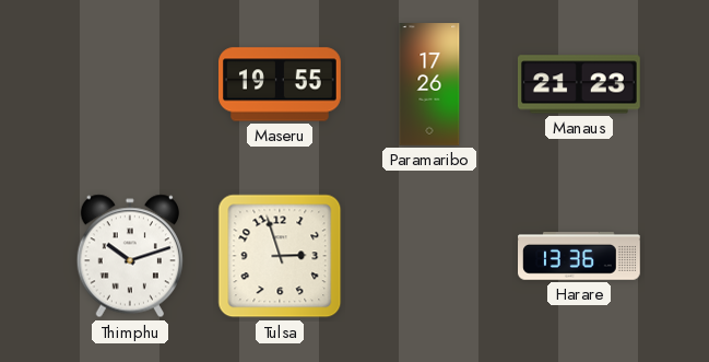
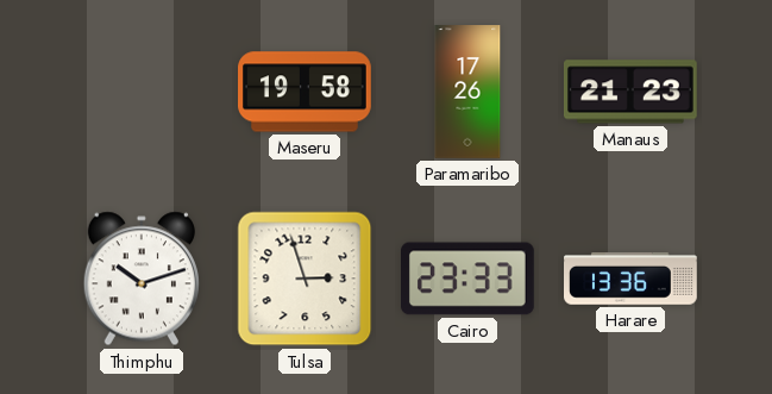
Maseru: 19:55 -> 19:58 (306, 92)
Cairo: none -> 23:33 (469, 279)
